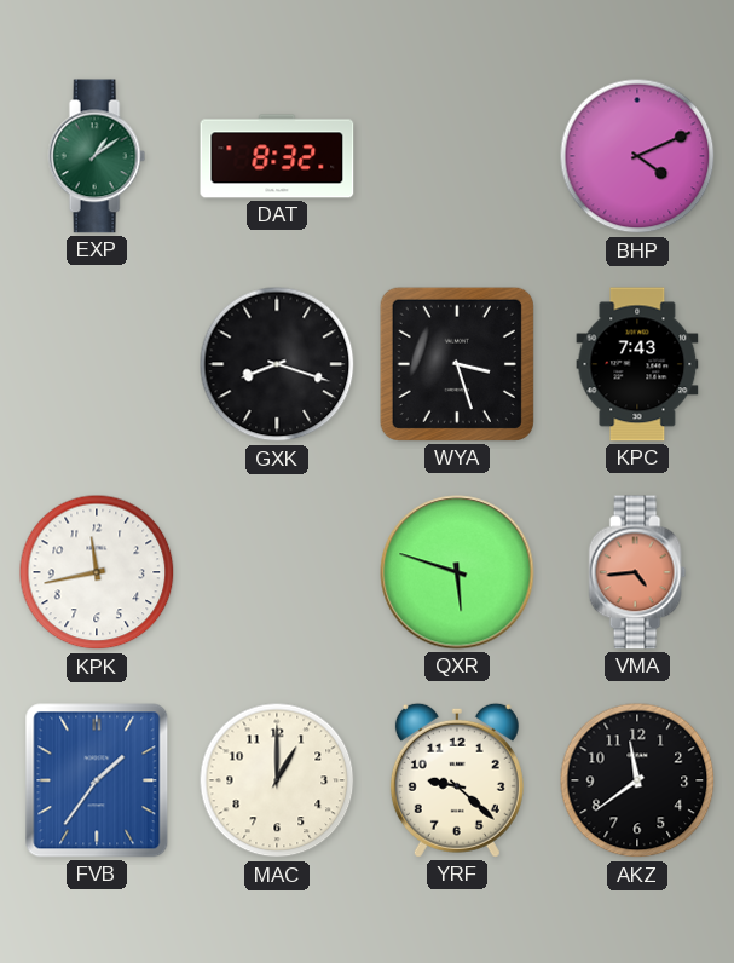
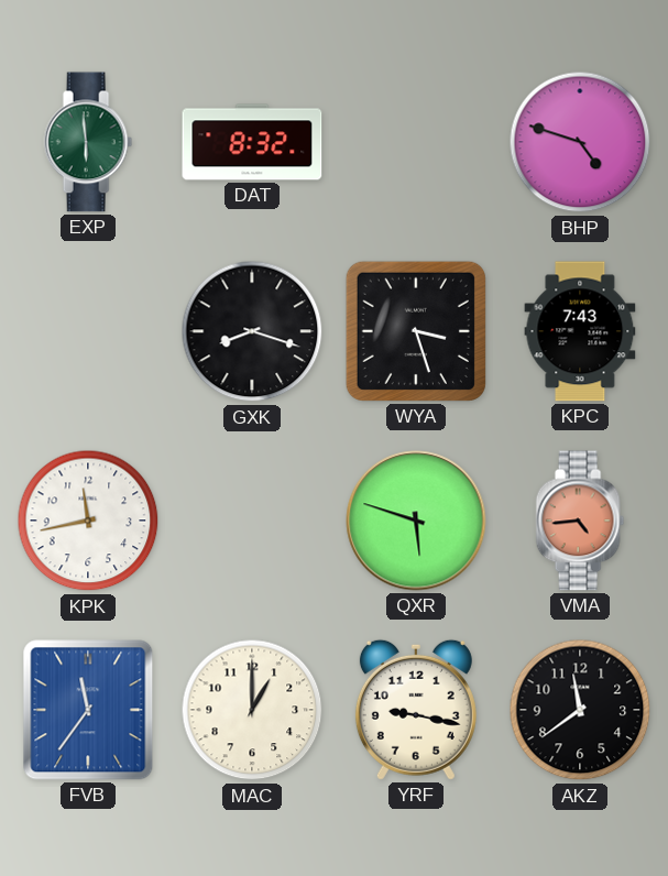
EXP: 1:09 -> 5:59 (88, 142)
BHP: 4:11 -> 4:48 (580, 142)
FVB: 1:36 -> 11:36 (88, 710)
YRF: 9:22 -> 9:17 (416, 710)
